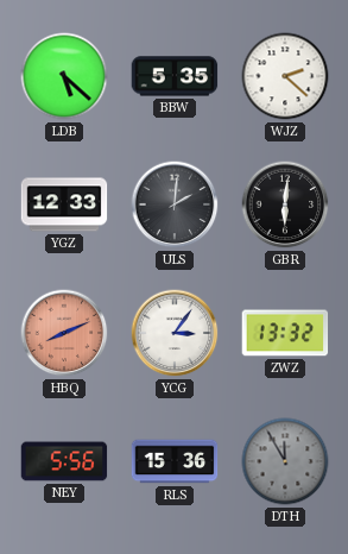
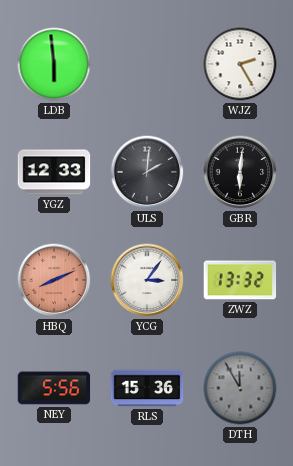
LDB: 5:22 -> 5:59 (54, 64)
BBW: 5:35 -> none (175, 76)
WJZ: 2:22 -> 2:25 (240, 64)
